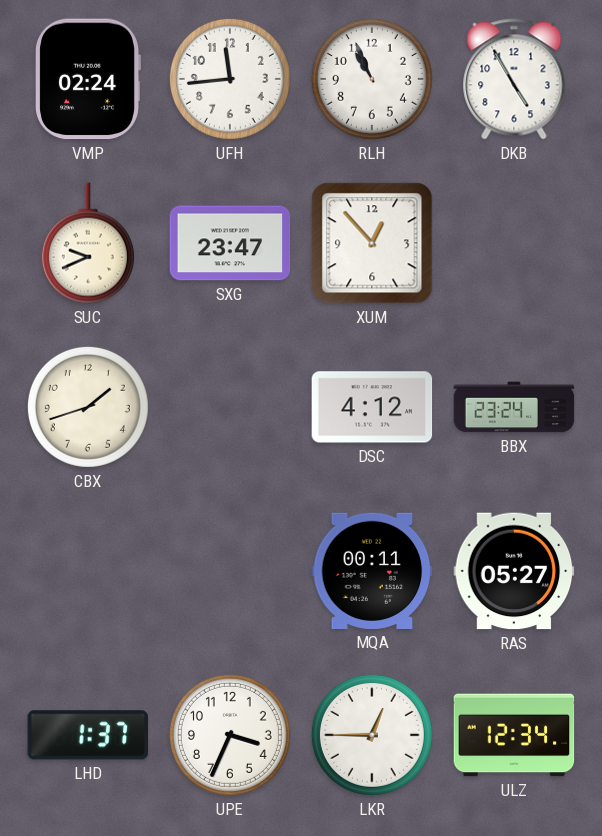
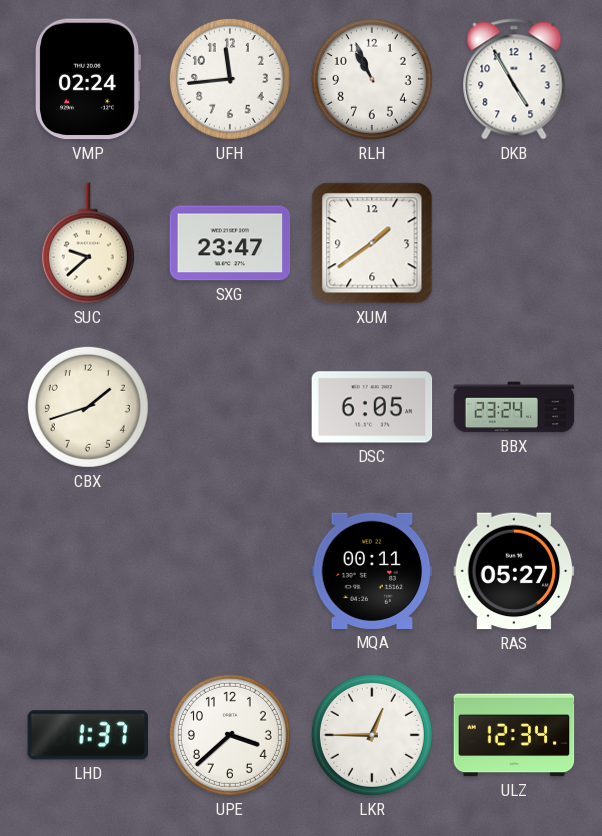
SUC: 9:41 -> 9:38 (88, 243)
XUM: 12:53 -> 1:39 (372, 243)
DSC: 4:12 -> 6:05 (372, 407)
UPE: 3:34 -> 3:38 (230, 735)
